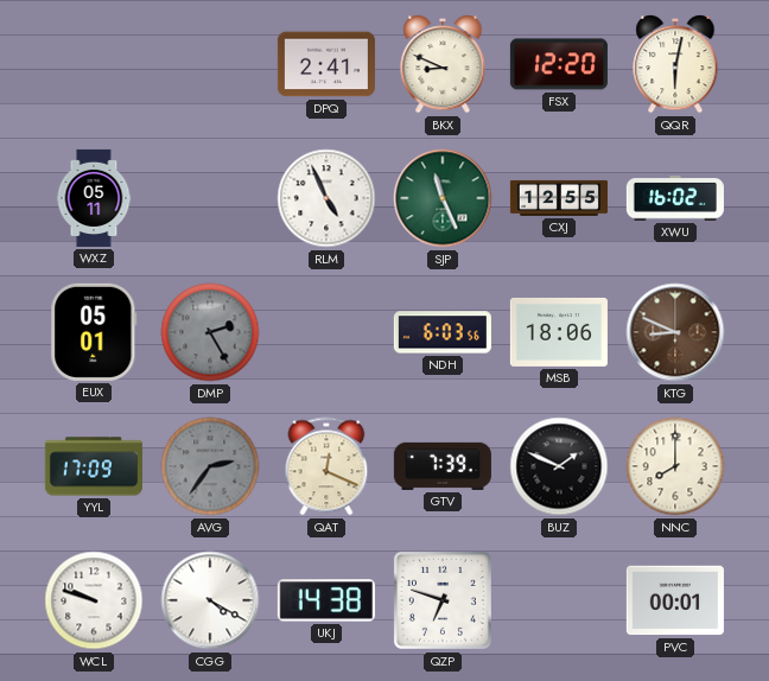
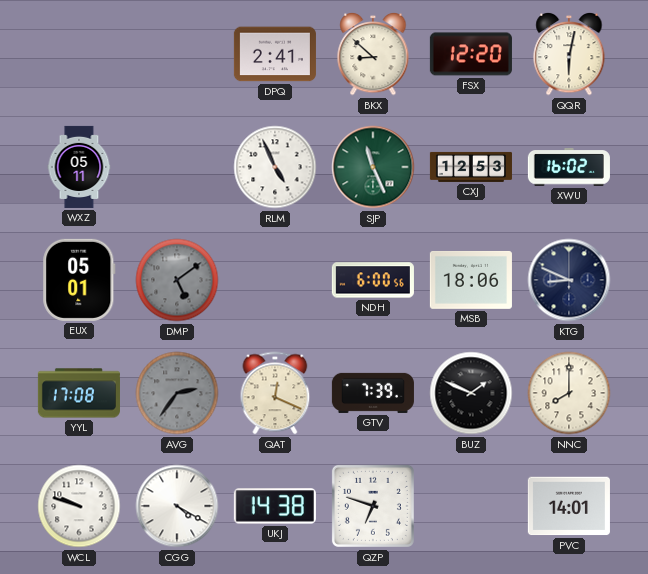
BKX: 8:49 -> 8:52 (373, 54)
CXJ: 12:55 -> 12:53 (471, 167)
DMP: 2:25 -> 5:09 (177, 280)
NDH: 6:03 -> 6:00 (373, 280)
KTG dial: brown -> navy (569, 280)
YYL: 17:09 -> 17:08 (79, 393)
PVC: 00:01 -> 14:01 (569, 506)
